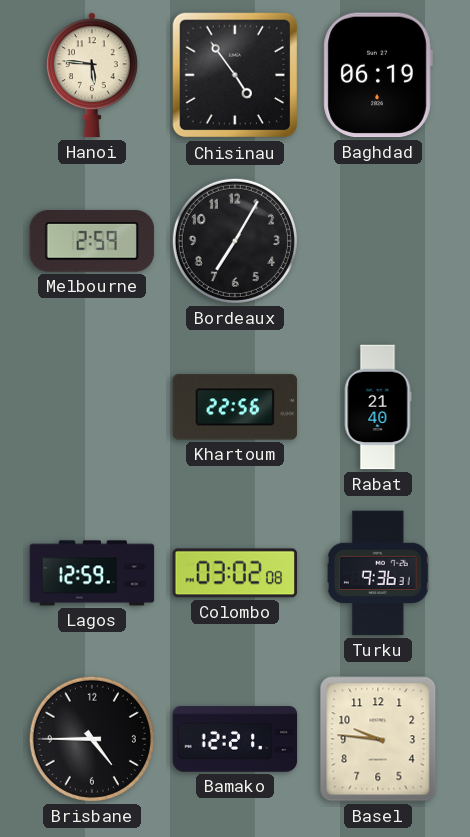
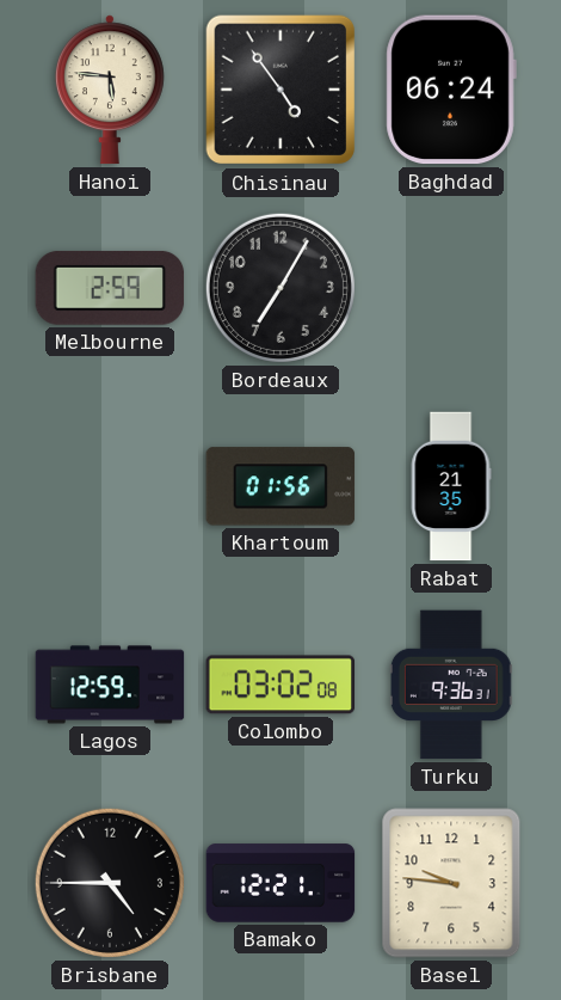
Baghdad: 06:19 -> 06:24 (451, 90)
Khartoum: 22:56 -> 01:56 (280, 486)
Rabat: 21:40 -> 21:35 (451, 486)
